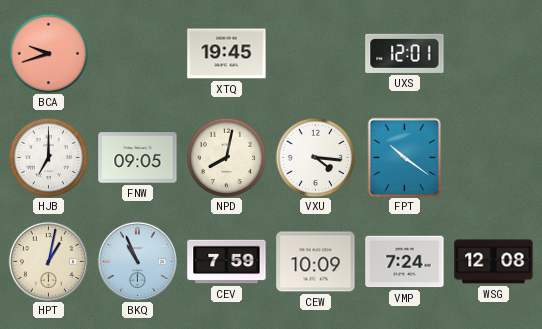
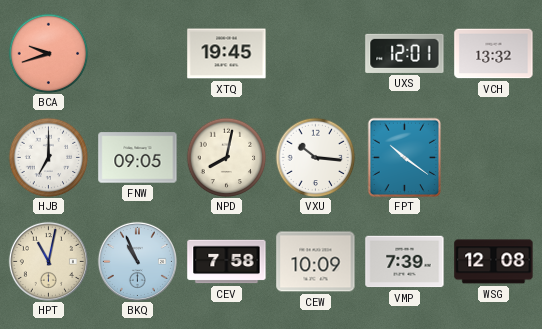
VCH: none -> 13:32 (494, 54)
VXU: 4:16 -> 10:16 (315, 157)
HPT: 1:02 -> 11:02 (48, 261)
CEV: 7:59 -> 7:58 (227, 262)
VMP: 7:24 -> 7:39 (405, 262)
